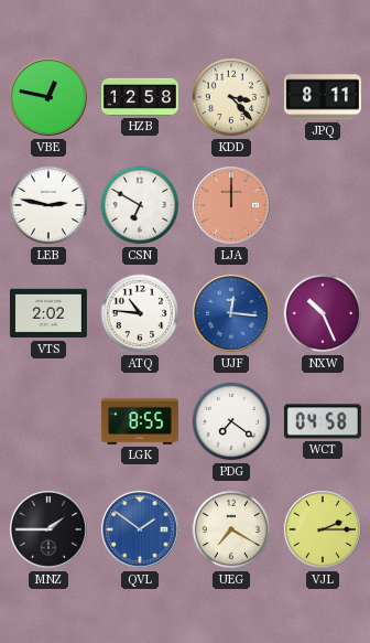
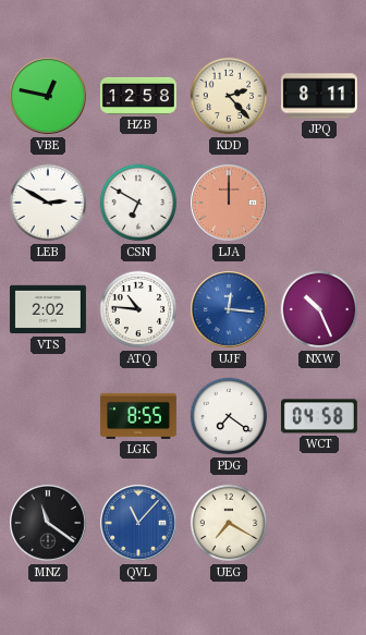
KDD: 3:23 -> 2:23 (229, 96)
LEB: 2:47 -> 2:50 (48, 203)
MNZ: 1:45 -> 11:21 (49, 524)
QVL: 1:51 -> 11:07 (139, 524)
VJL: 2:15 -> none (324, 531)
